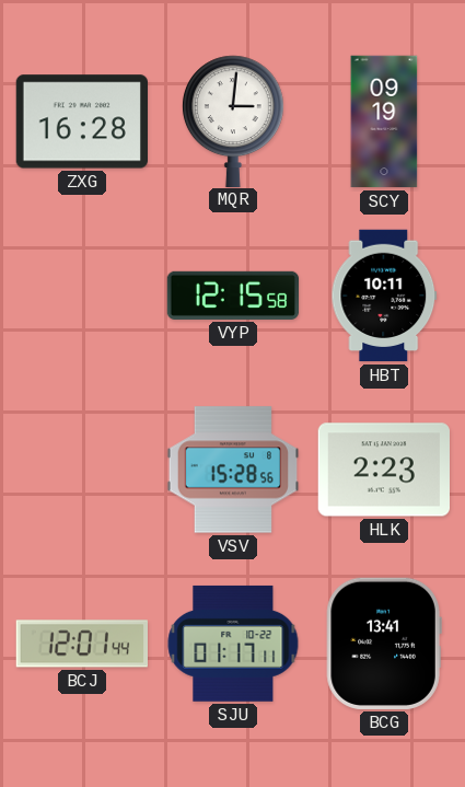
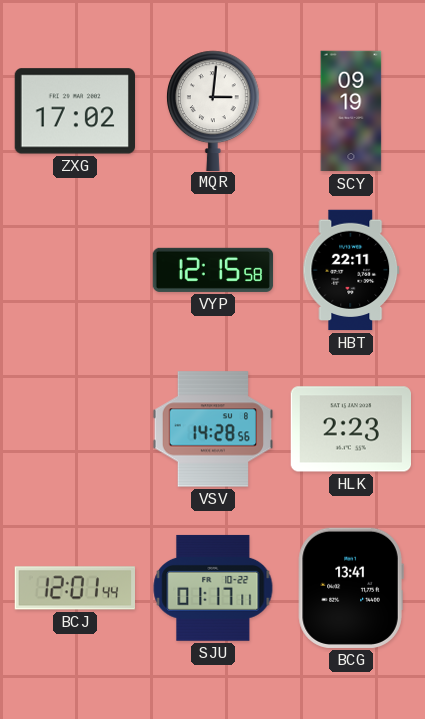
ZXG: 16:28 -> 17:02 (74, 111)
HBT: 10:11 -> 22:11 (351, 270)
VSV: 15:28 -> 14:28 (213, 429)
